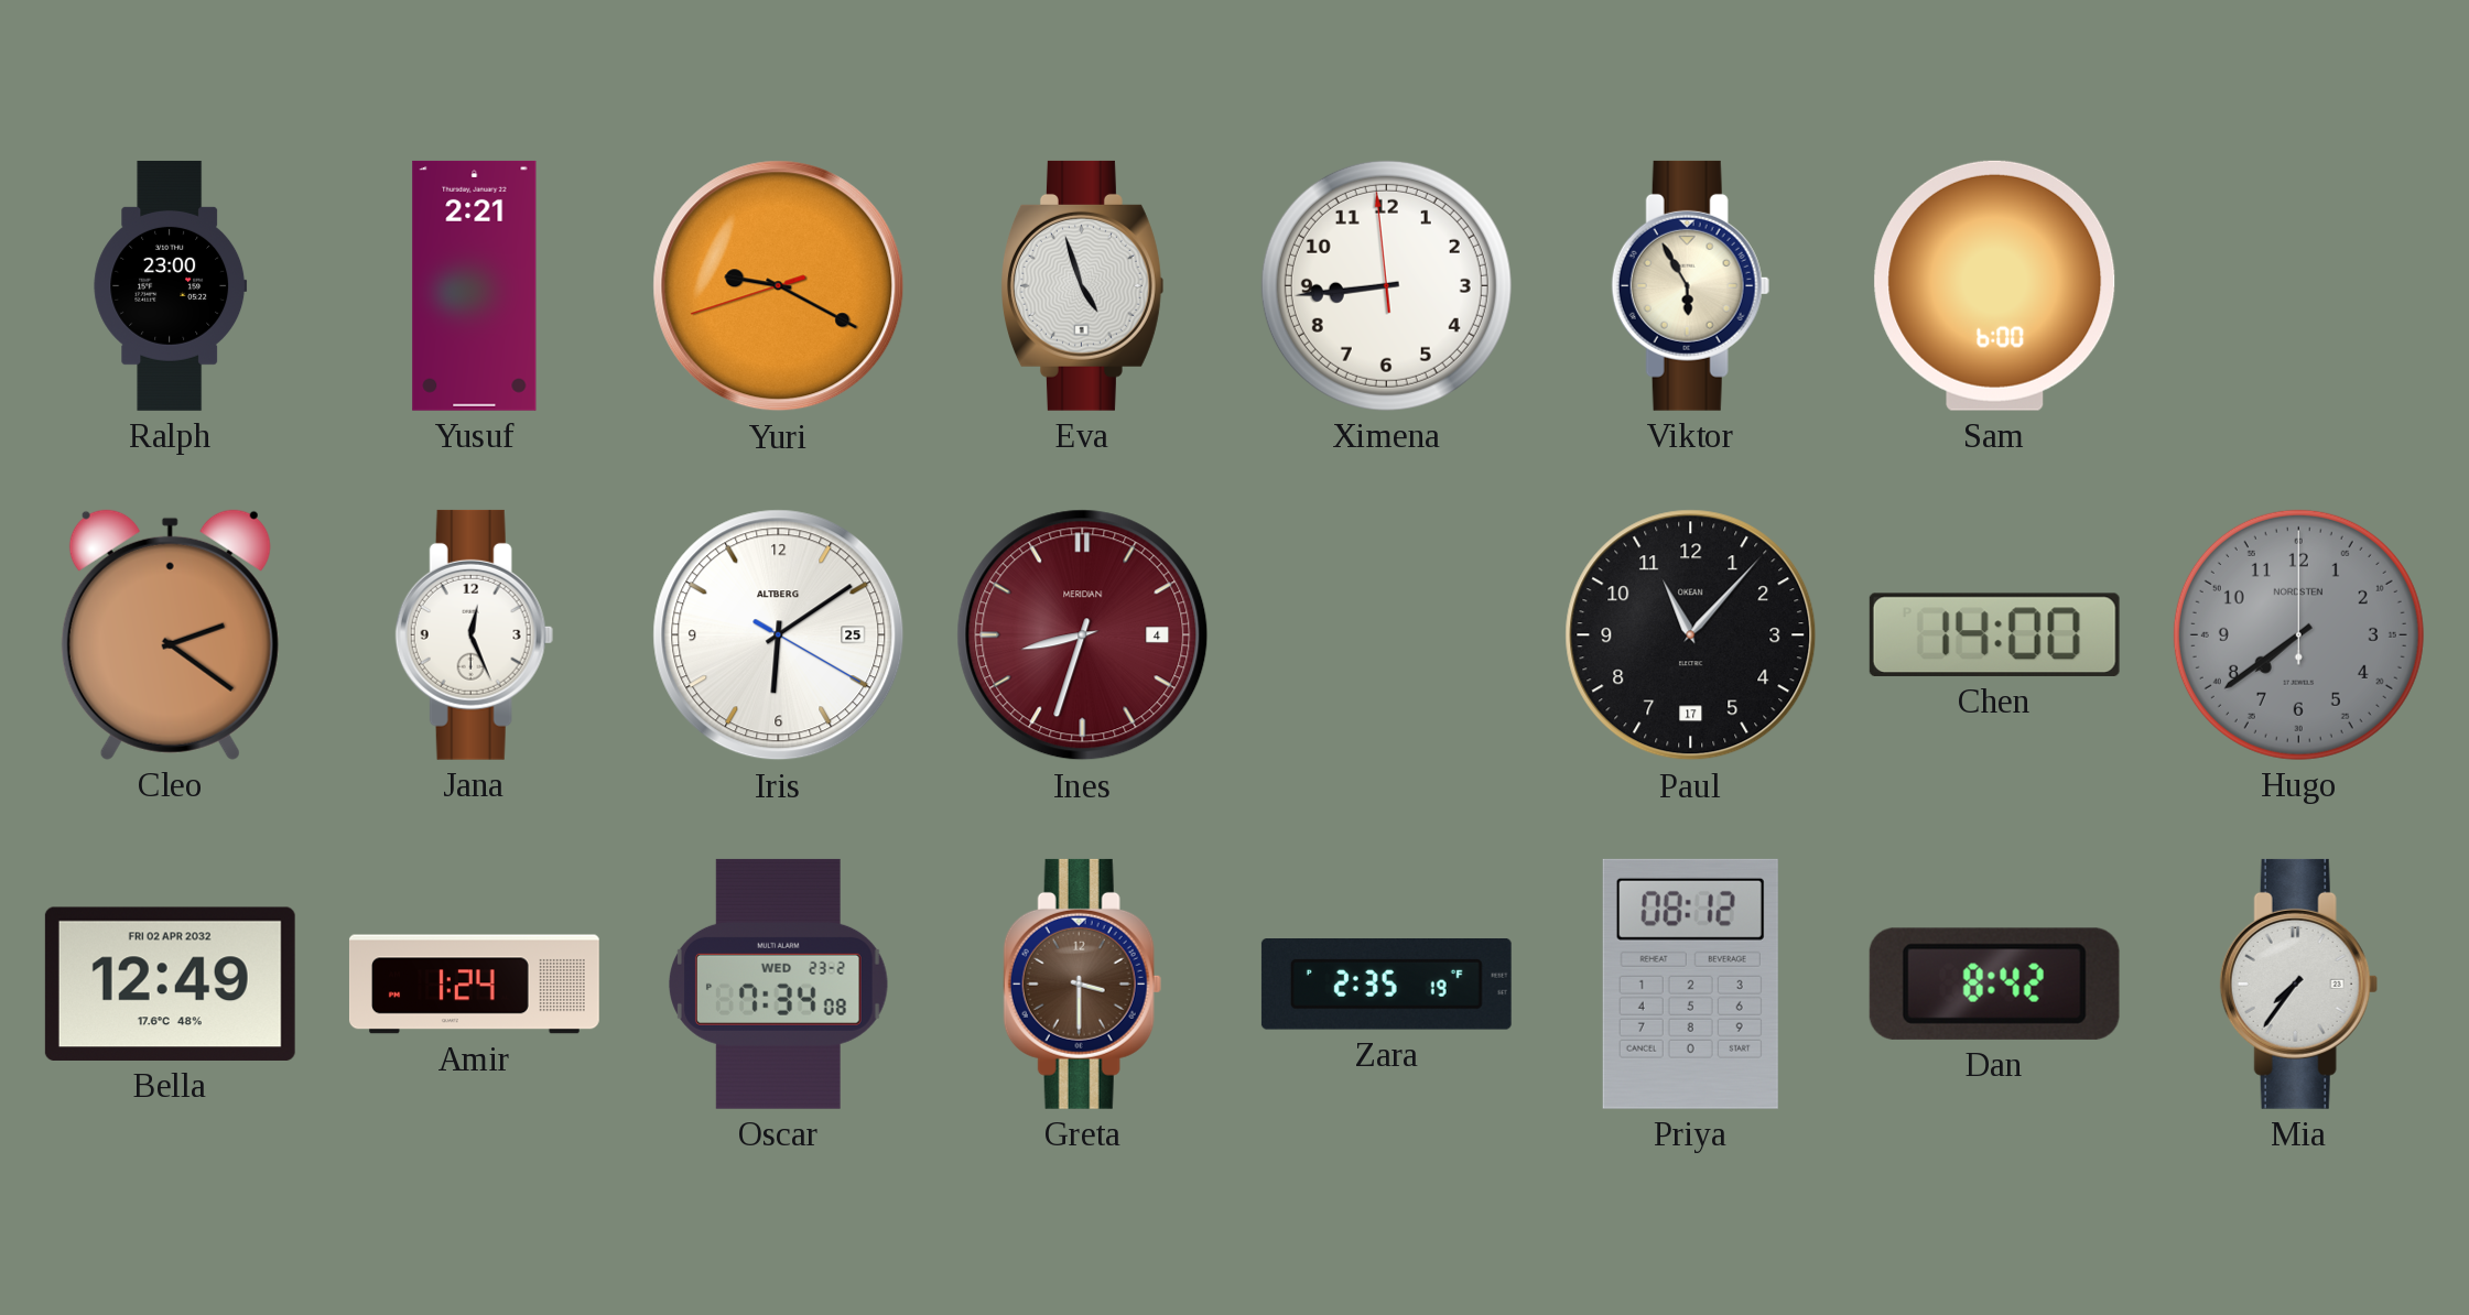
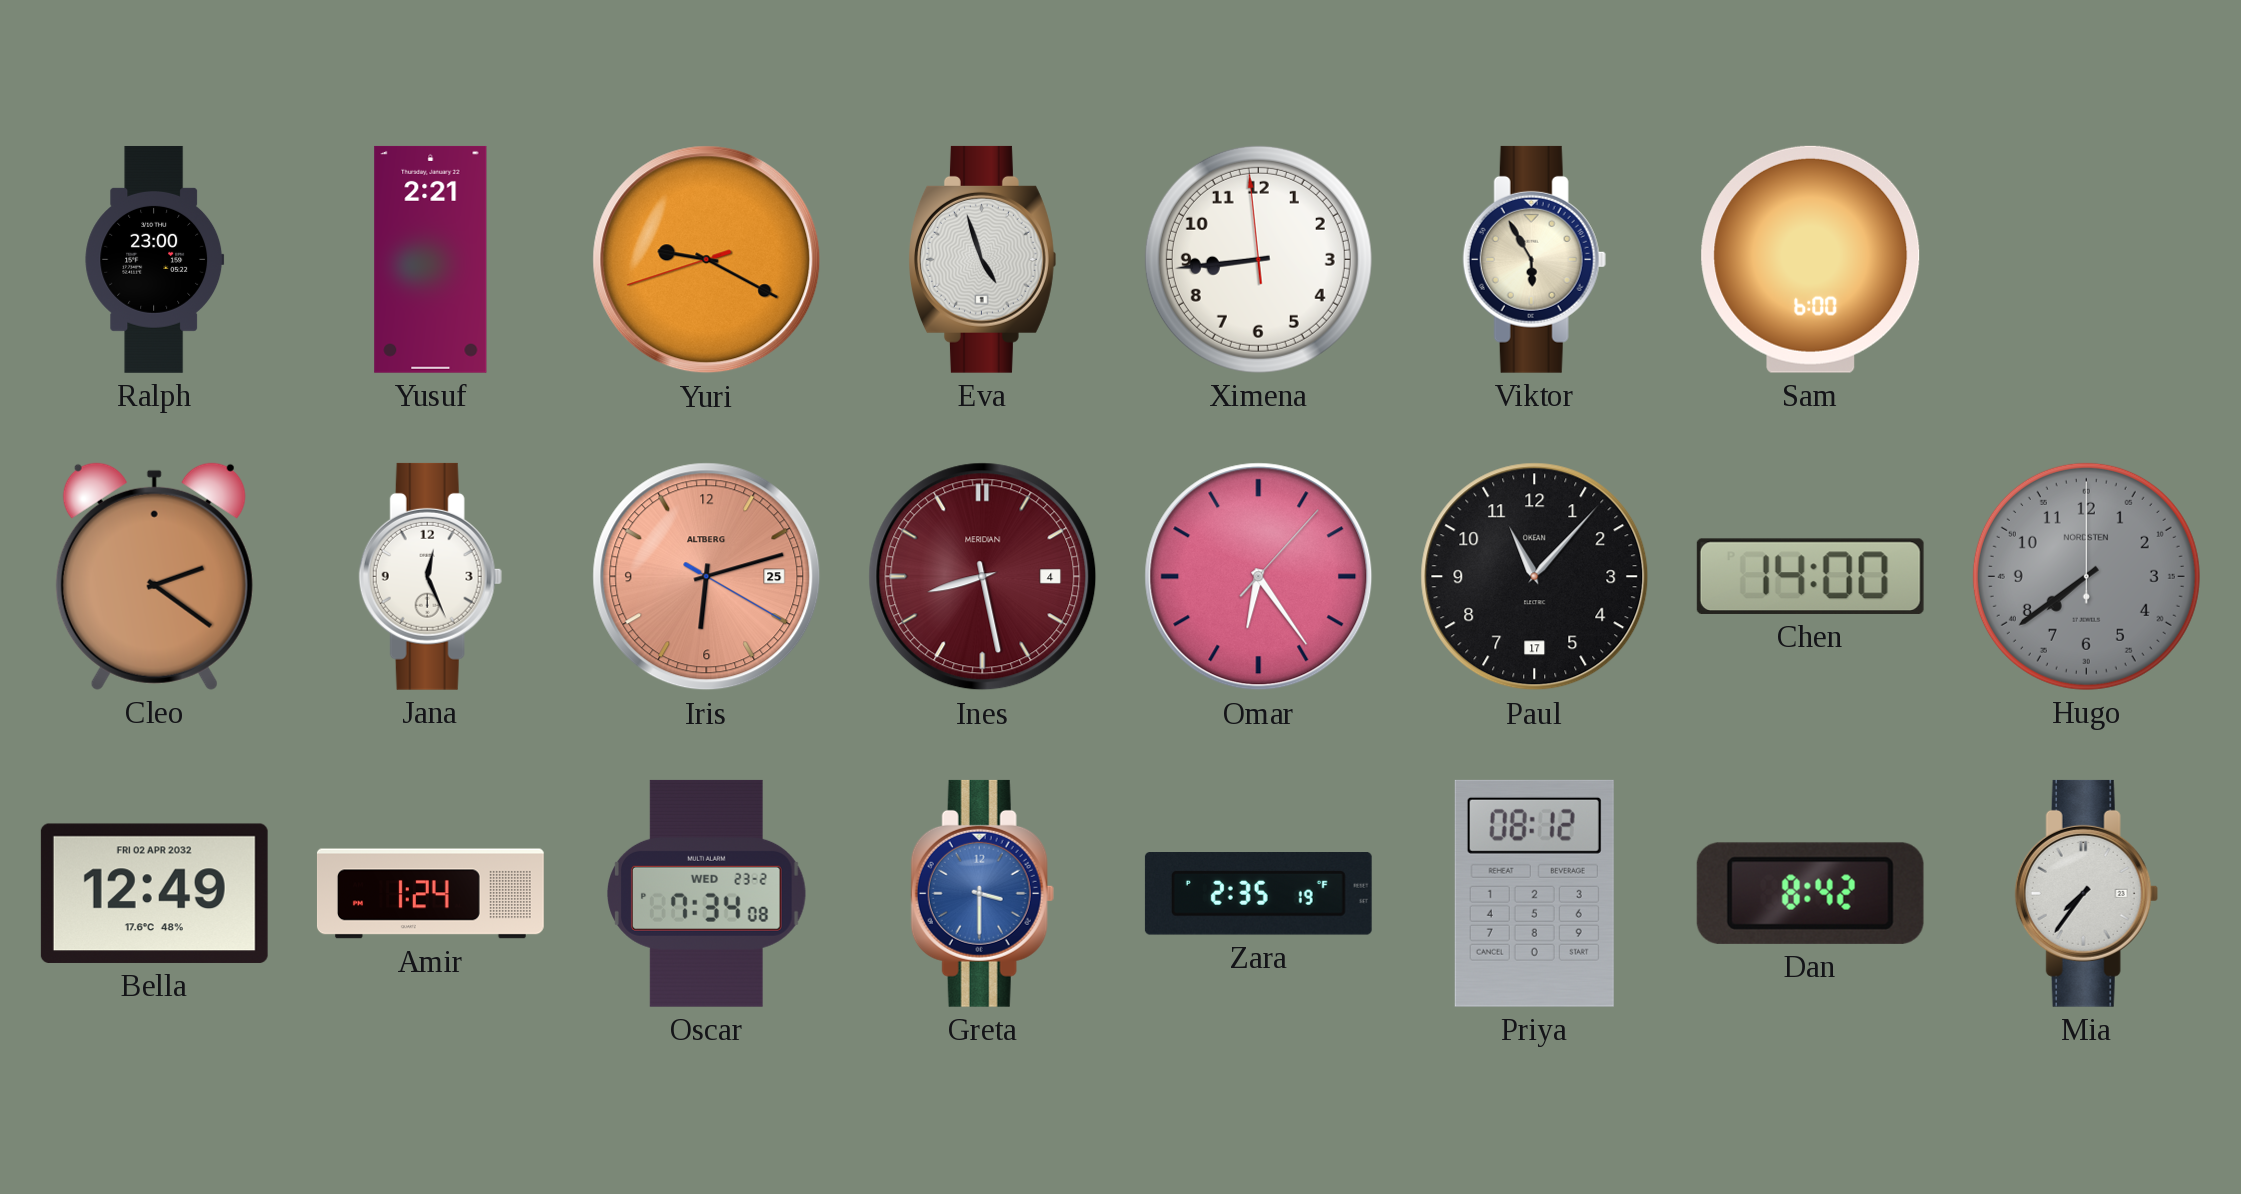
Iris: 6:09 -> 6:12 (707, 577)
Iris dial: white -> salmon (707, 577)
Ines: 8:33 -> 8:28 (983, 577)
Omar: none -> 6:24 (1259, 577)
Greta dial: brown -> blue (982, 893)
